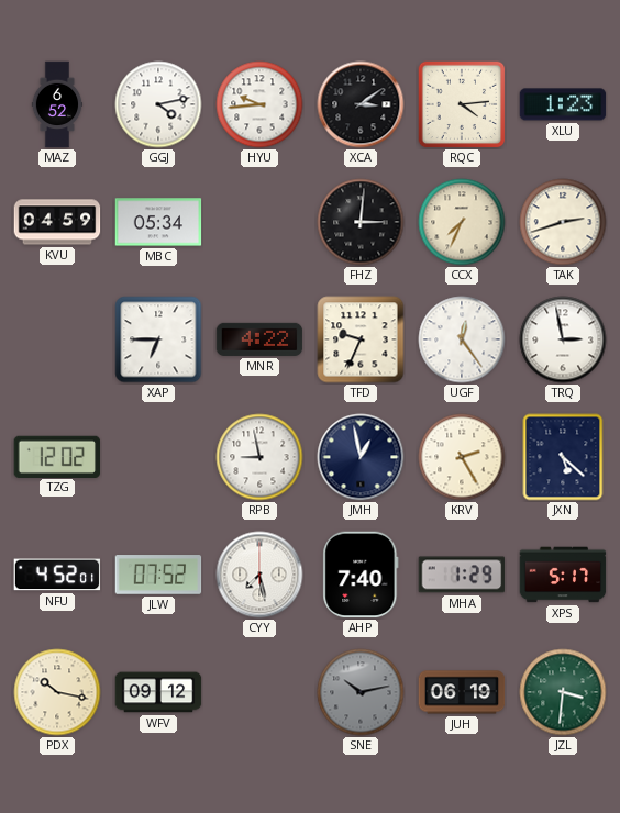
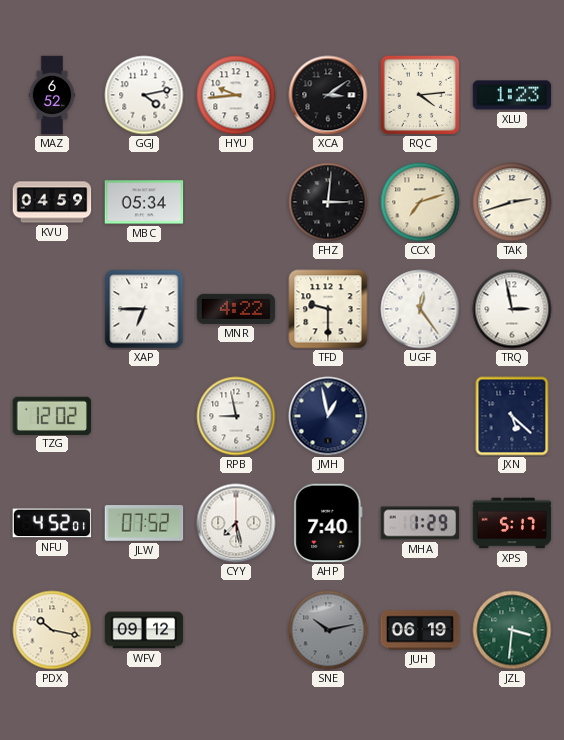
CCX: 7:34 -> 7:12 (420, 202)
TFD: 9:34 -> 9:30 (328, 309)
KRV: 2:25 -> none (462, 457)
